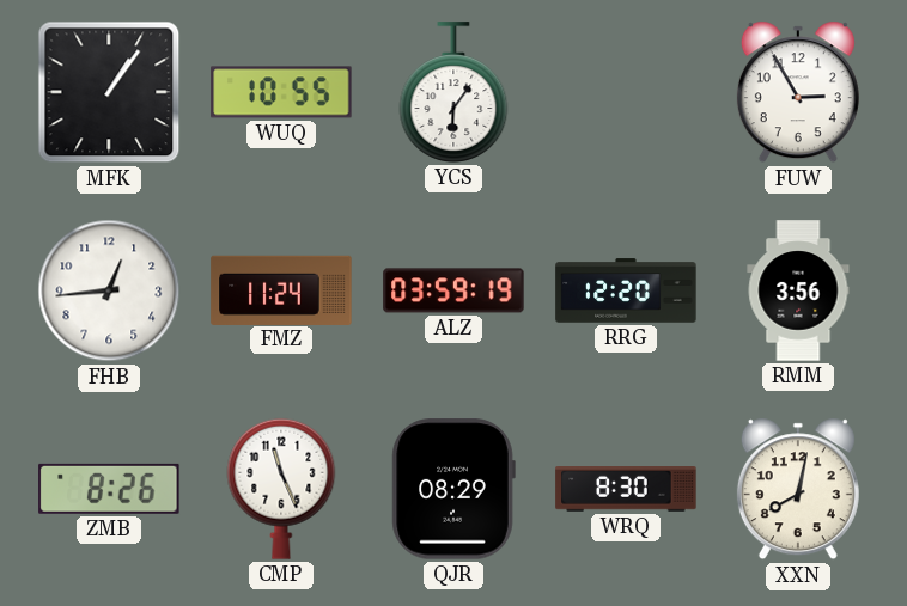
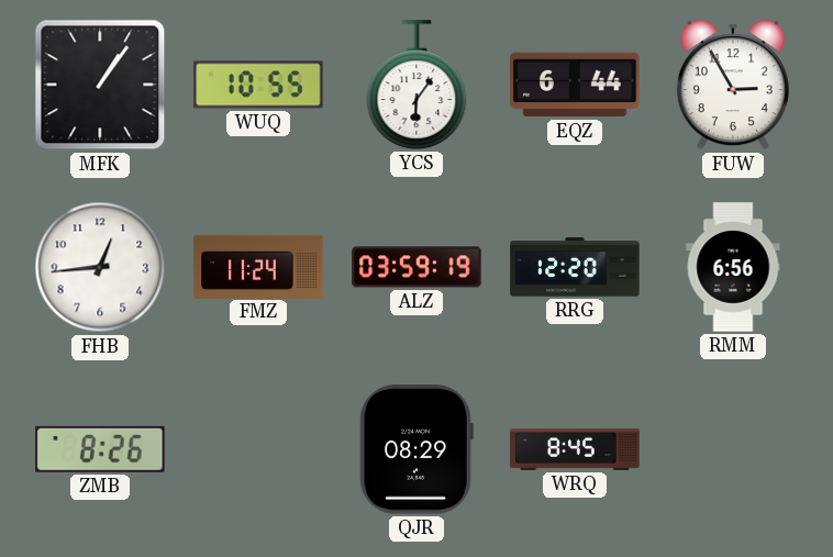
EQZ: none -> 6:44 (575, 85)
RMM: 3:56 -> 6:56 (733, 267)
CMP: 11:26 -> none (281, 489)
WRQ: 8:30 -> 8:45 (575, 450)
XXN: 8:02 -> none (798, 489)
